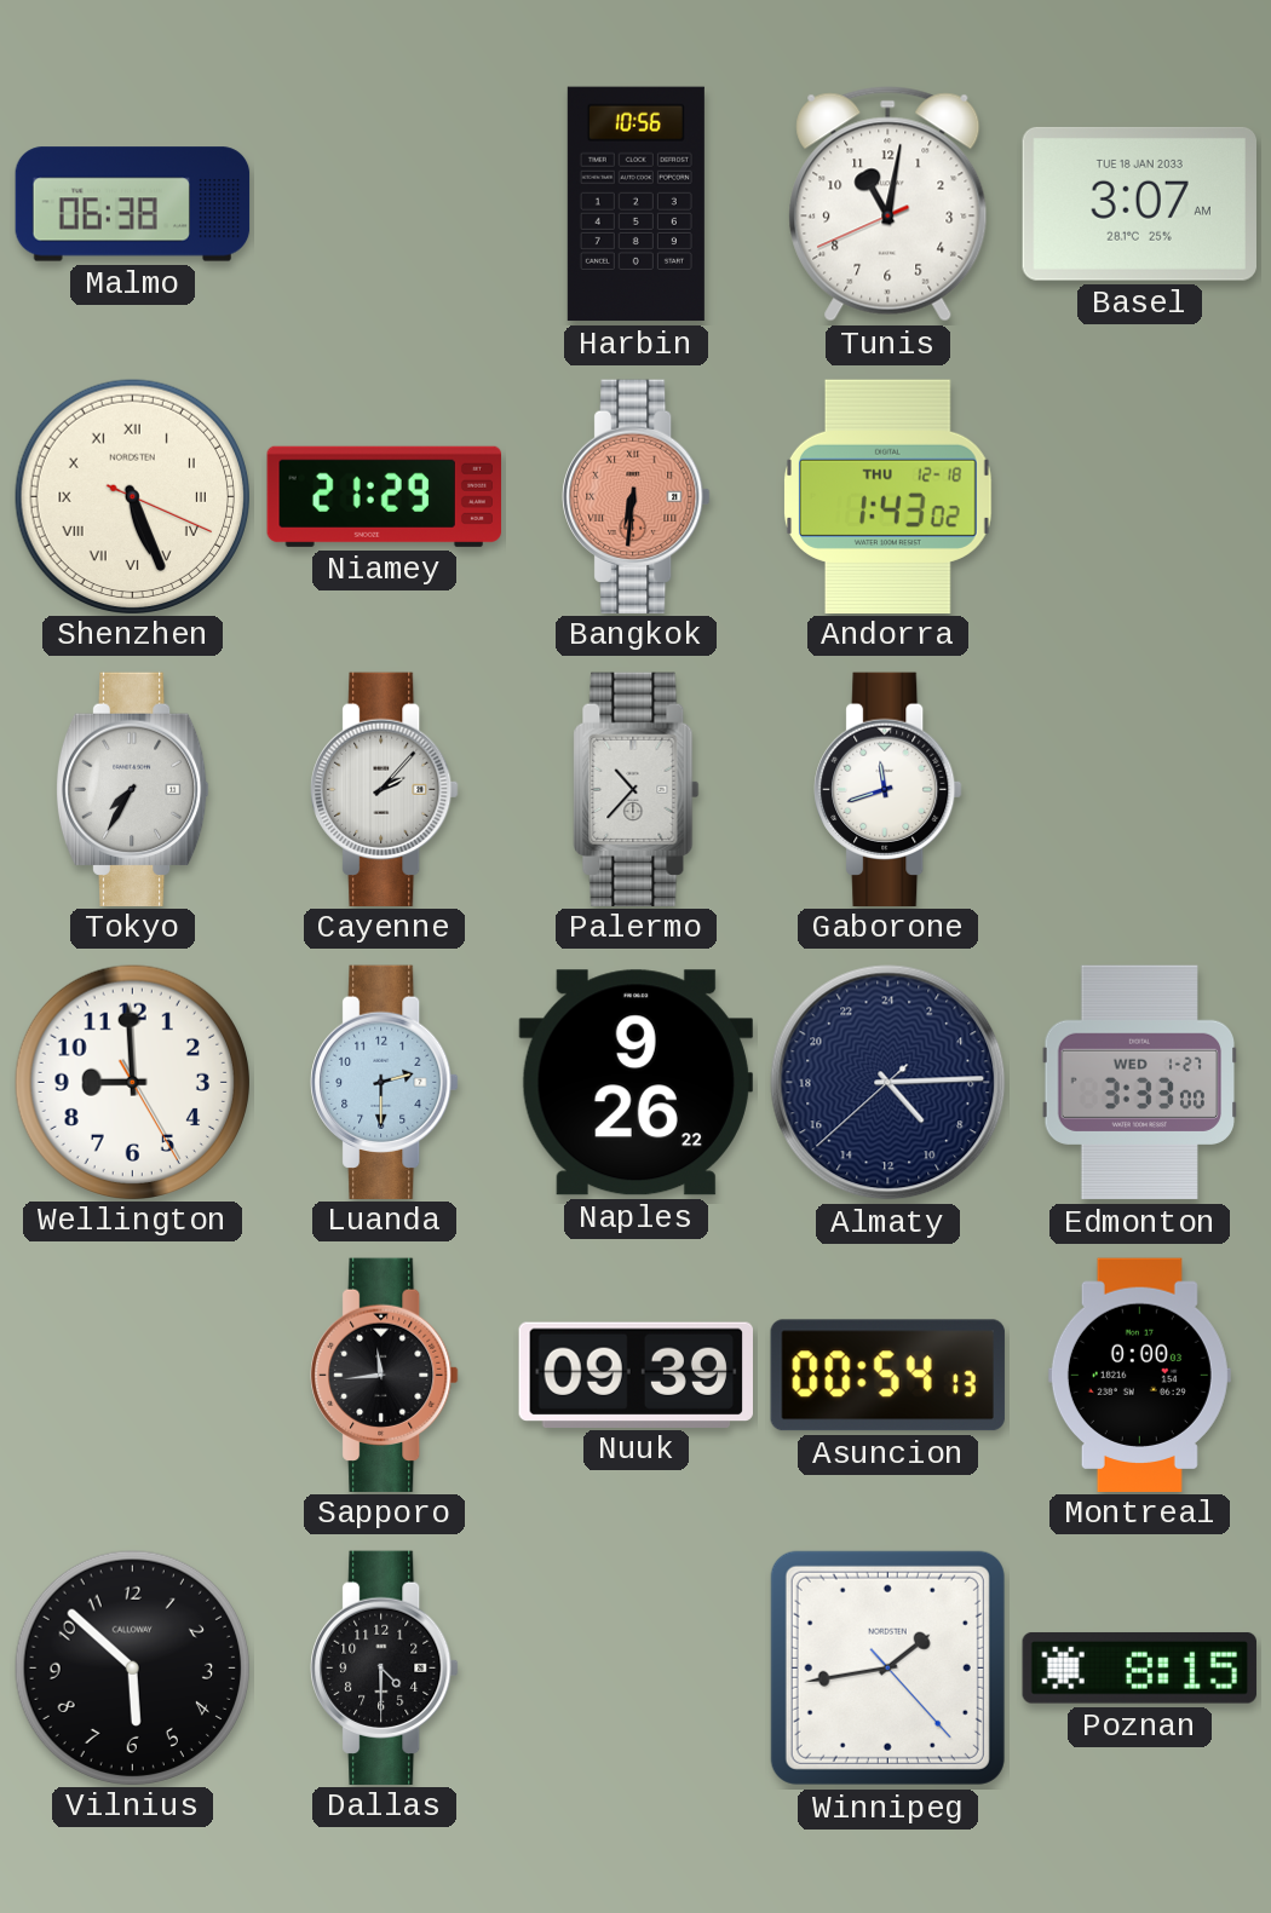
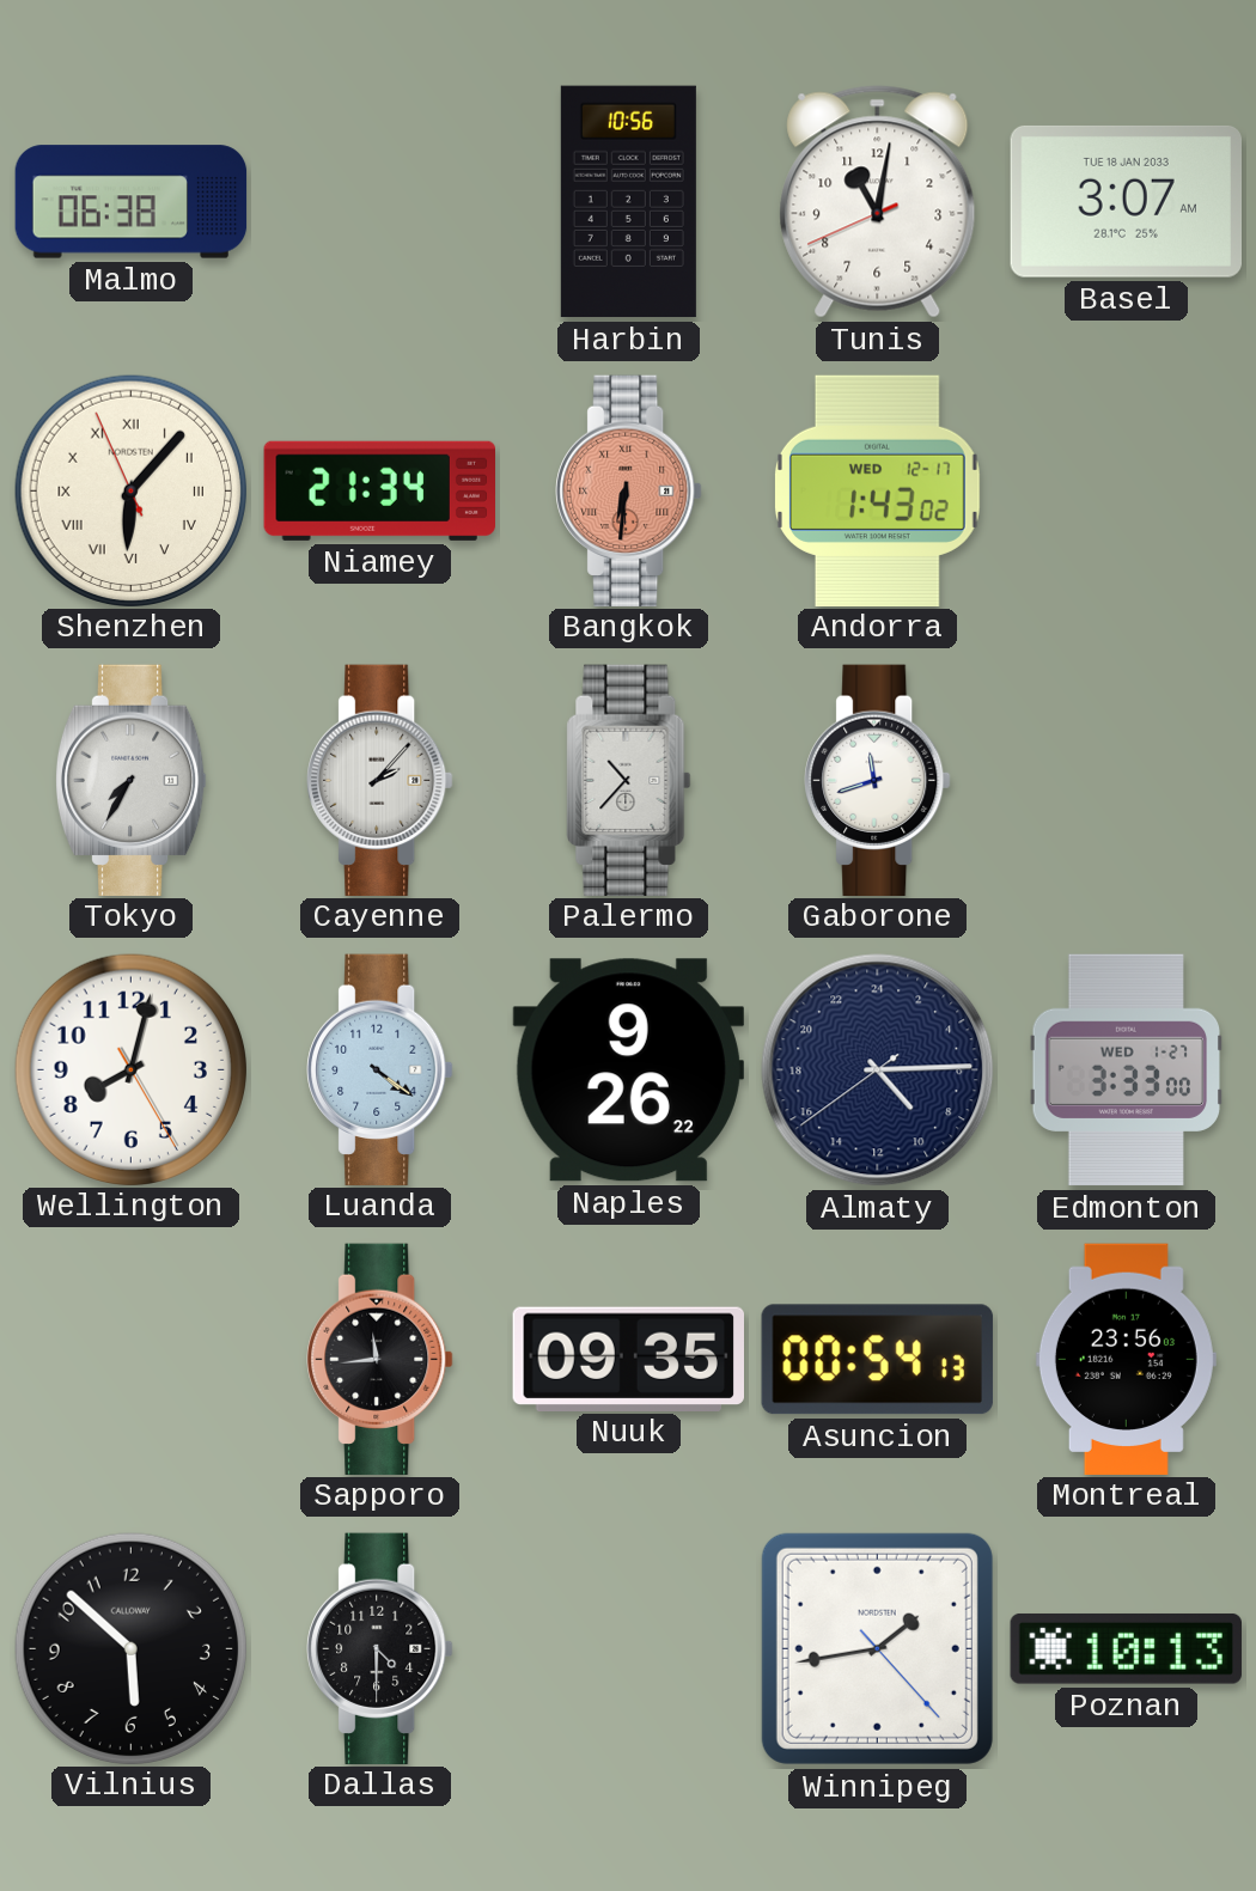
Shenzhen: 5:26 -> 6:06 (130, 490)
Niamey: 21:29 -> 21:34 (379, 490)
Andorra date: THU 12-18 -> WED 12-17 (878, 490)
Wellington: 8:59 -> 8:02 (130, 1069)
Luanda: 2:30 -> 4:21 (380, 1069)
Almaty: 9:14:38 -> 9:14:39 (878, 1070)
Nuuk: 09:39 -> 09:35 (628, 1359)
Montreal: 0:00 -> 23:56 (1126, 1359)
Poznan: 8:15 -> 10:13 (1126, 1648)
